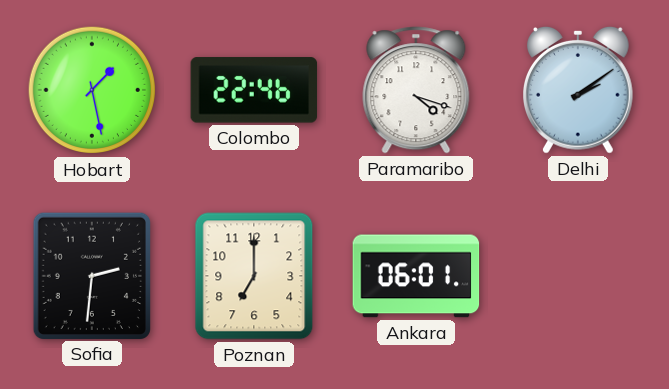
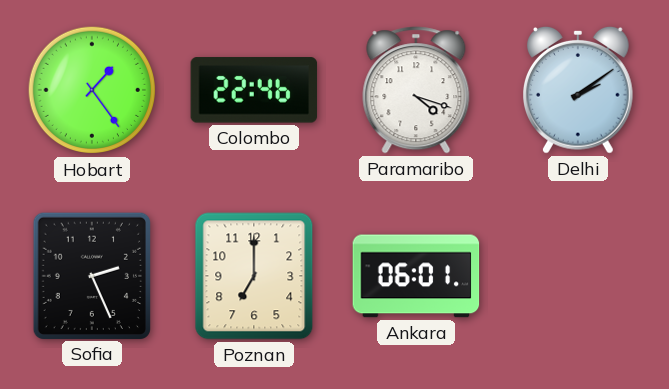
Hobart: 1:28 -> 1:24 (92, 90)
Sofia: 2:31 -> 2:26 (91, 275)
